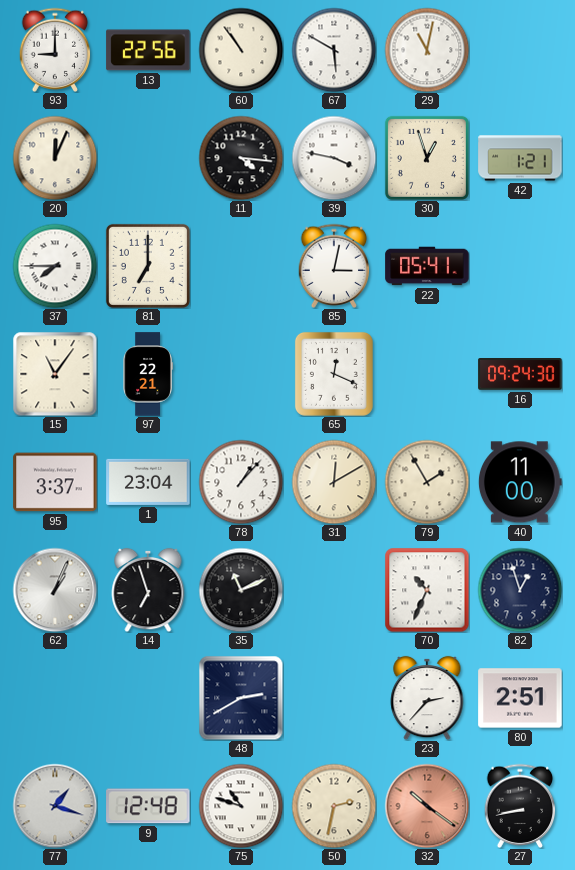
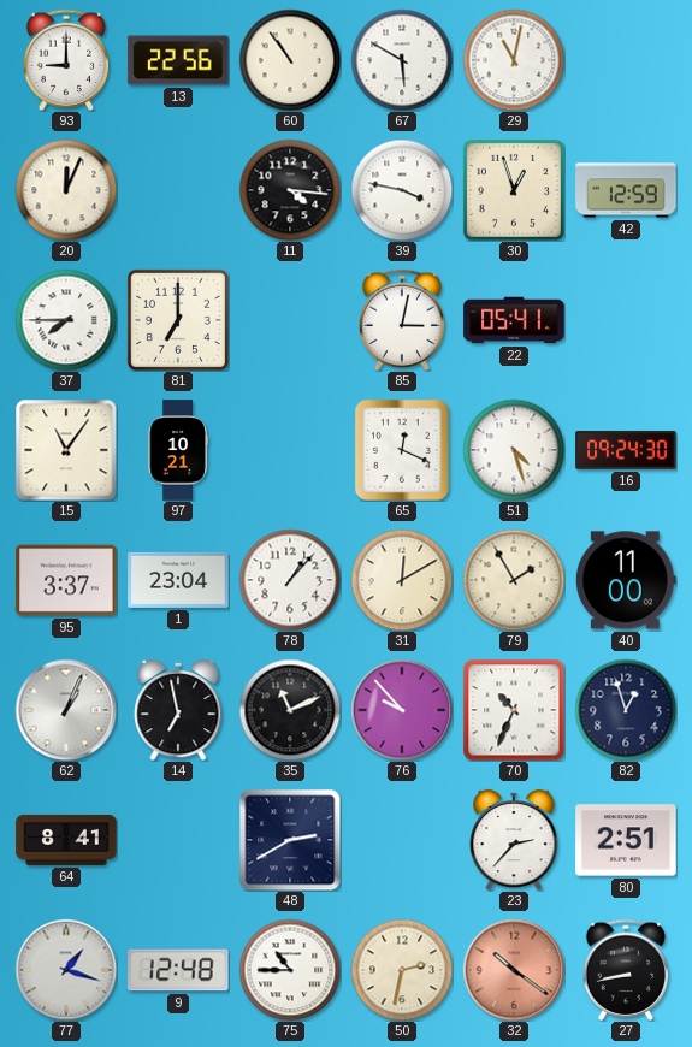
42: 1:21 -> 12:59 (626, 190)
97: 22:21 -> 10:21 (178, 450)
51: none -> 4:27 (514, 450)
14: 6:57 -> 6:58 (178, 710)
76: none -> 9:53 (402, 710)
64: none -> 8:41 (66, 840)
75: 10:48 -> 10:45 (290, 970)
